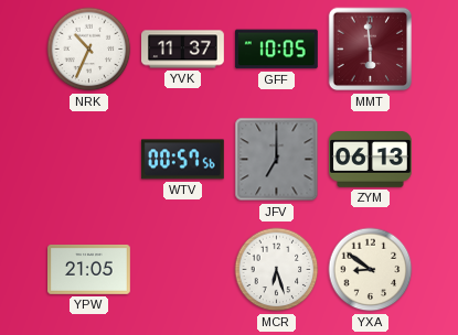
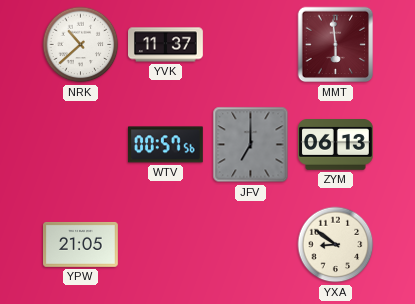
NRK: 10:34 -> 10:38 (81, 45)
GFF: 10:05 -> none (277, 50)
MCR: 6:27 -> none (277, 270)
